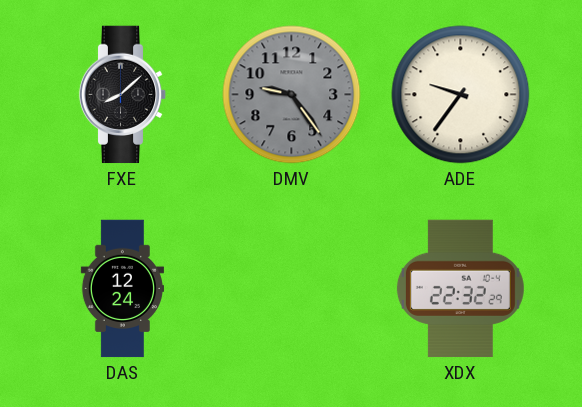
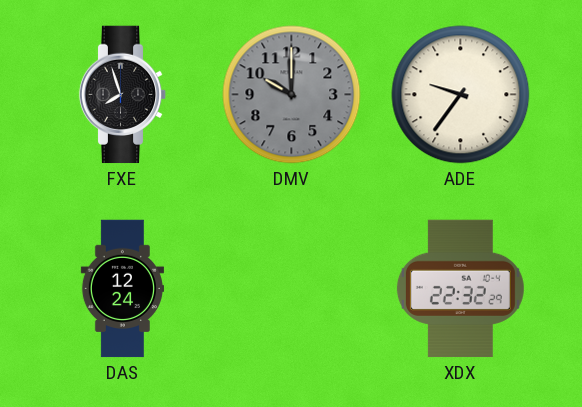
FXE: 8:08 -> 7:57 (123, 95)
DMV: 9:24 -> 10:00 (292, 95)
